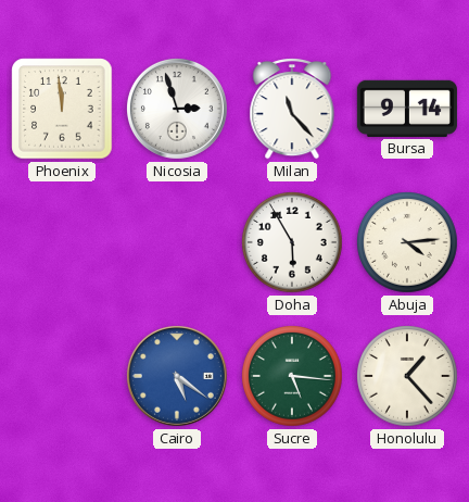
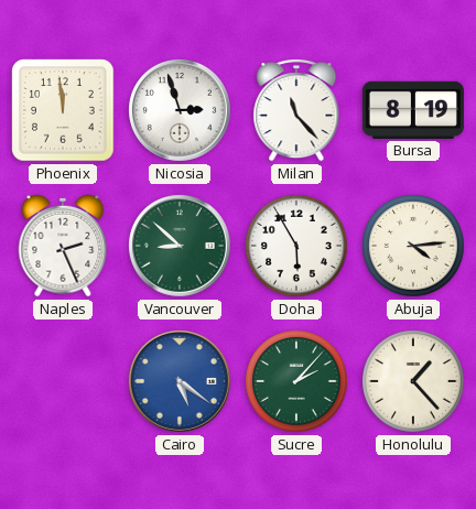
Bursa: 9:14 -> 8:19 (413, 110)
Naples: none -> 2:26 (63, 246)
Vancouver: none -> 8:52 (180, 246)
Sucre: 5:16 -> 2:07 (297, 382)
